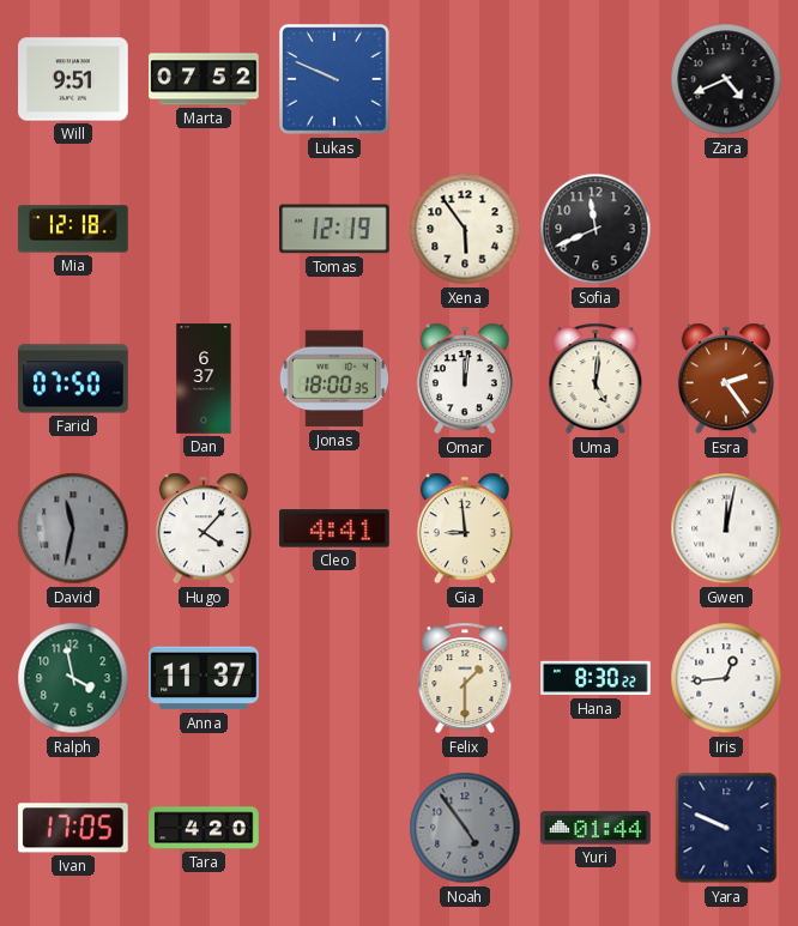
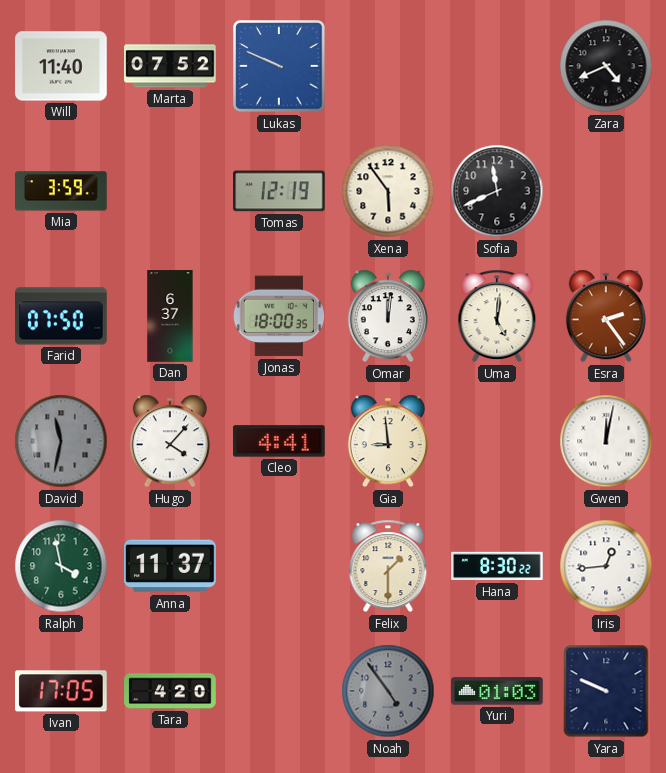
Will: 9:51 -> 11:40 (61, 66)
Mia: 12:18 -> 3:59 (61, 191)
Yuri: 01:44 -> 01:03 (497, 691)
